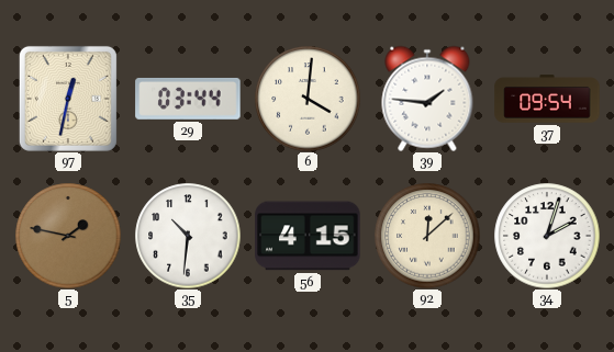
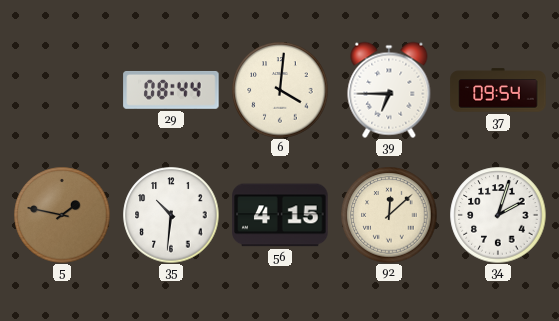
97: 12:32 -> none (68, 99)
29: 03:44 -> 08:44 (171, 90)
39: 1:46 -> 6:45 (389, 90)
